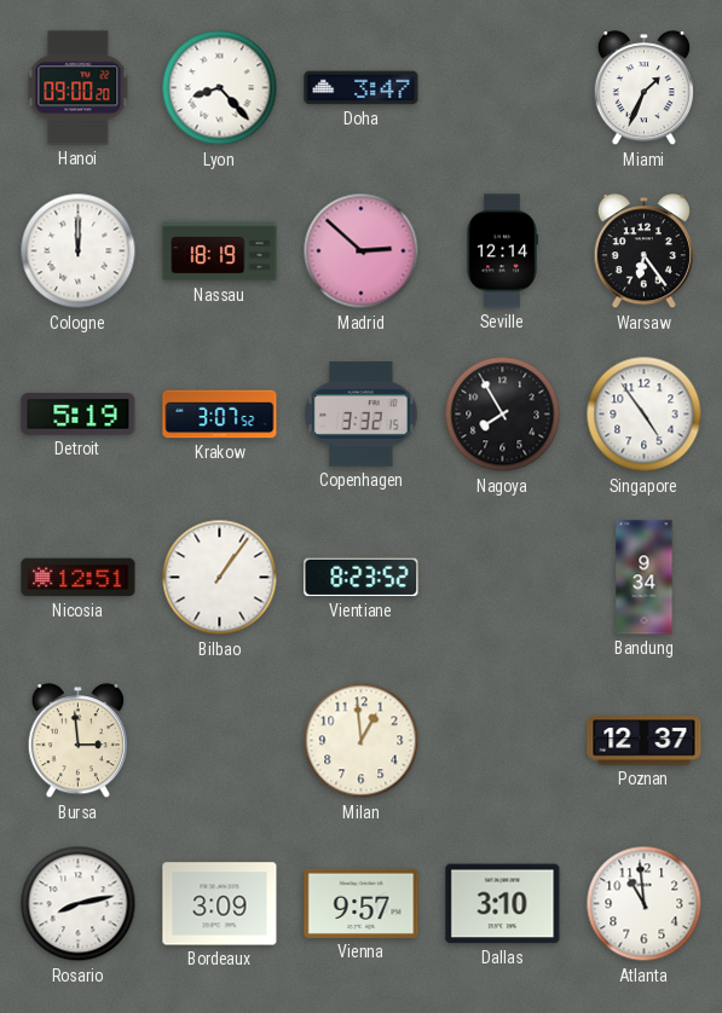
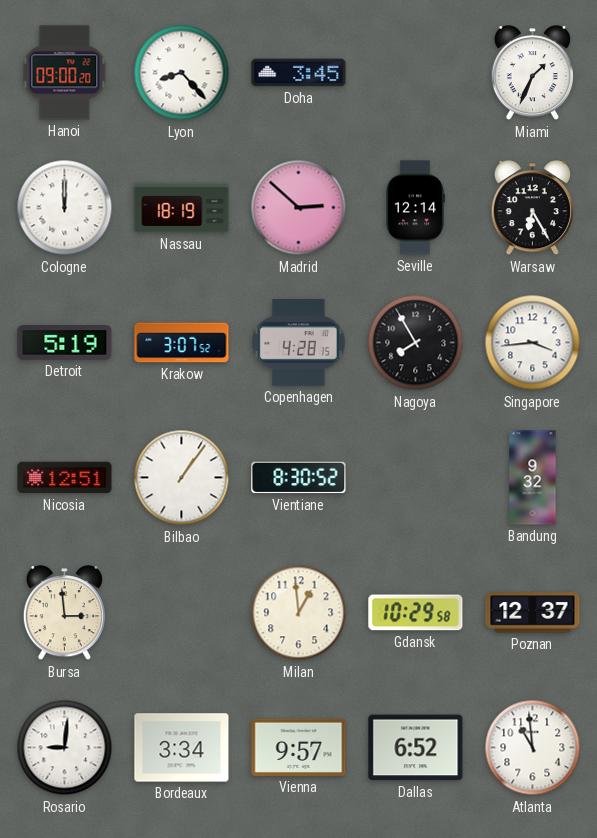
Doha: 3:47 -> 3:45 (299, 73)
Warsaw: 6:24 -> 6:25 (532, 208)
Copenhagen: 3:32 -> 4:28 (299, 343)
Singapore: 4:54 -> 3:44 (533, 343)
Vientiane: 8:23 -> 8:30 (299, 478)
Bandung: 9:34 -> 9:32 (533, 478)
Gdansk: none -> 10:29 (416, 613)
Rosario: 8:13 -> 9:01 (65, 748)
Bordeaux: 3:09 -> 3:34 (182, 748)
Dallas: 3:10 -> 6:52 (416, 748)
